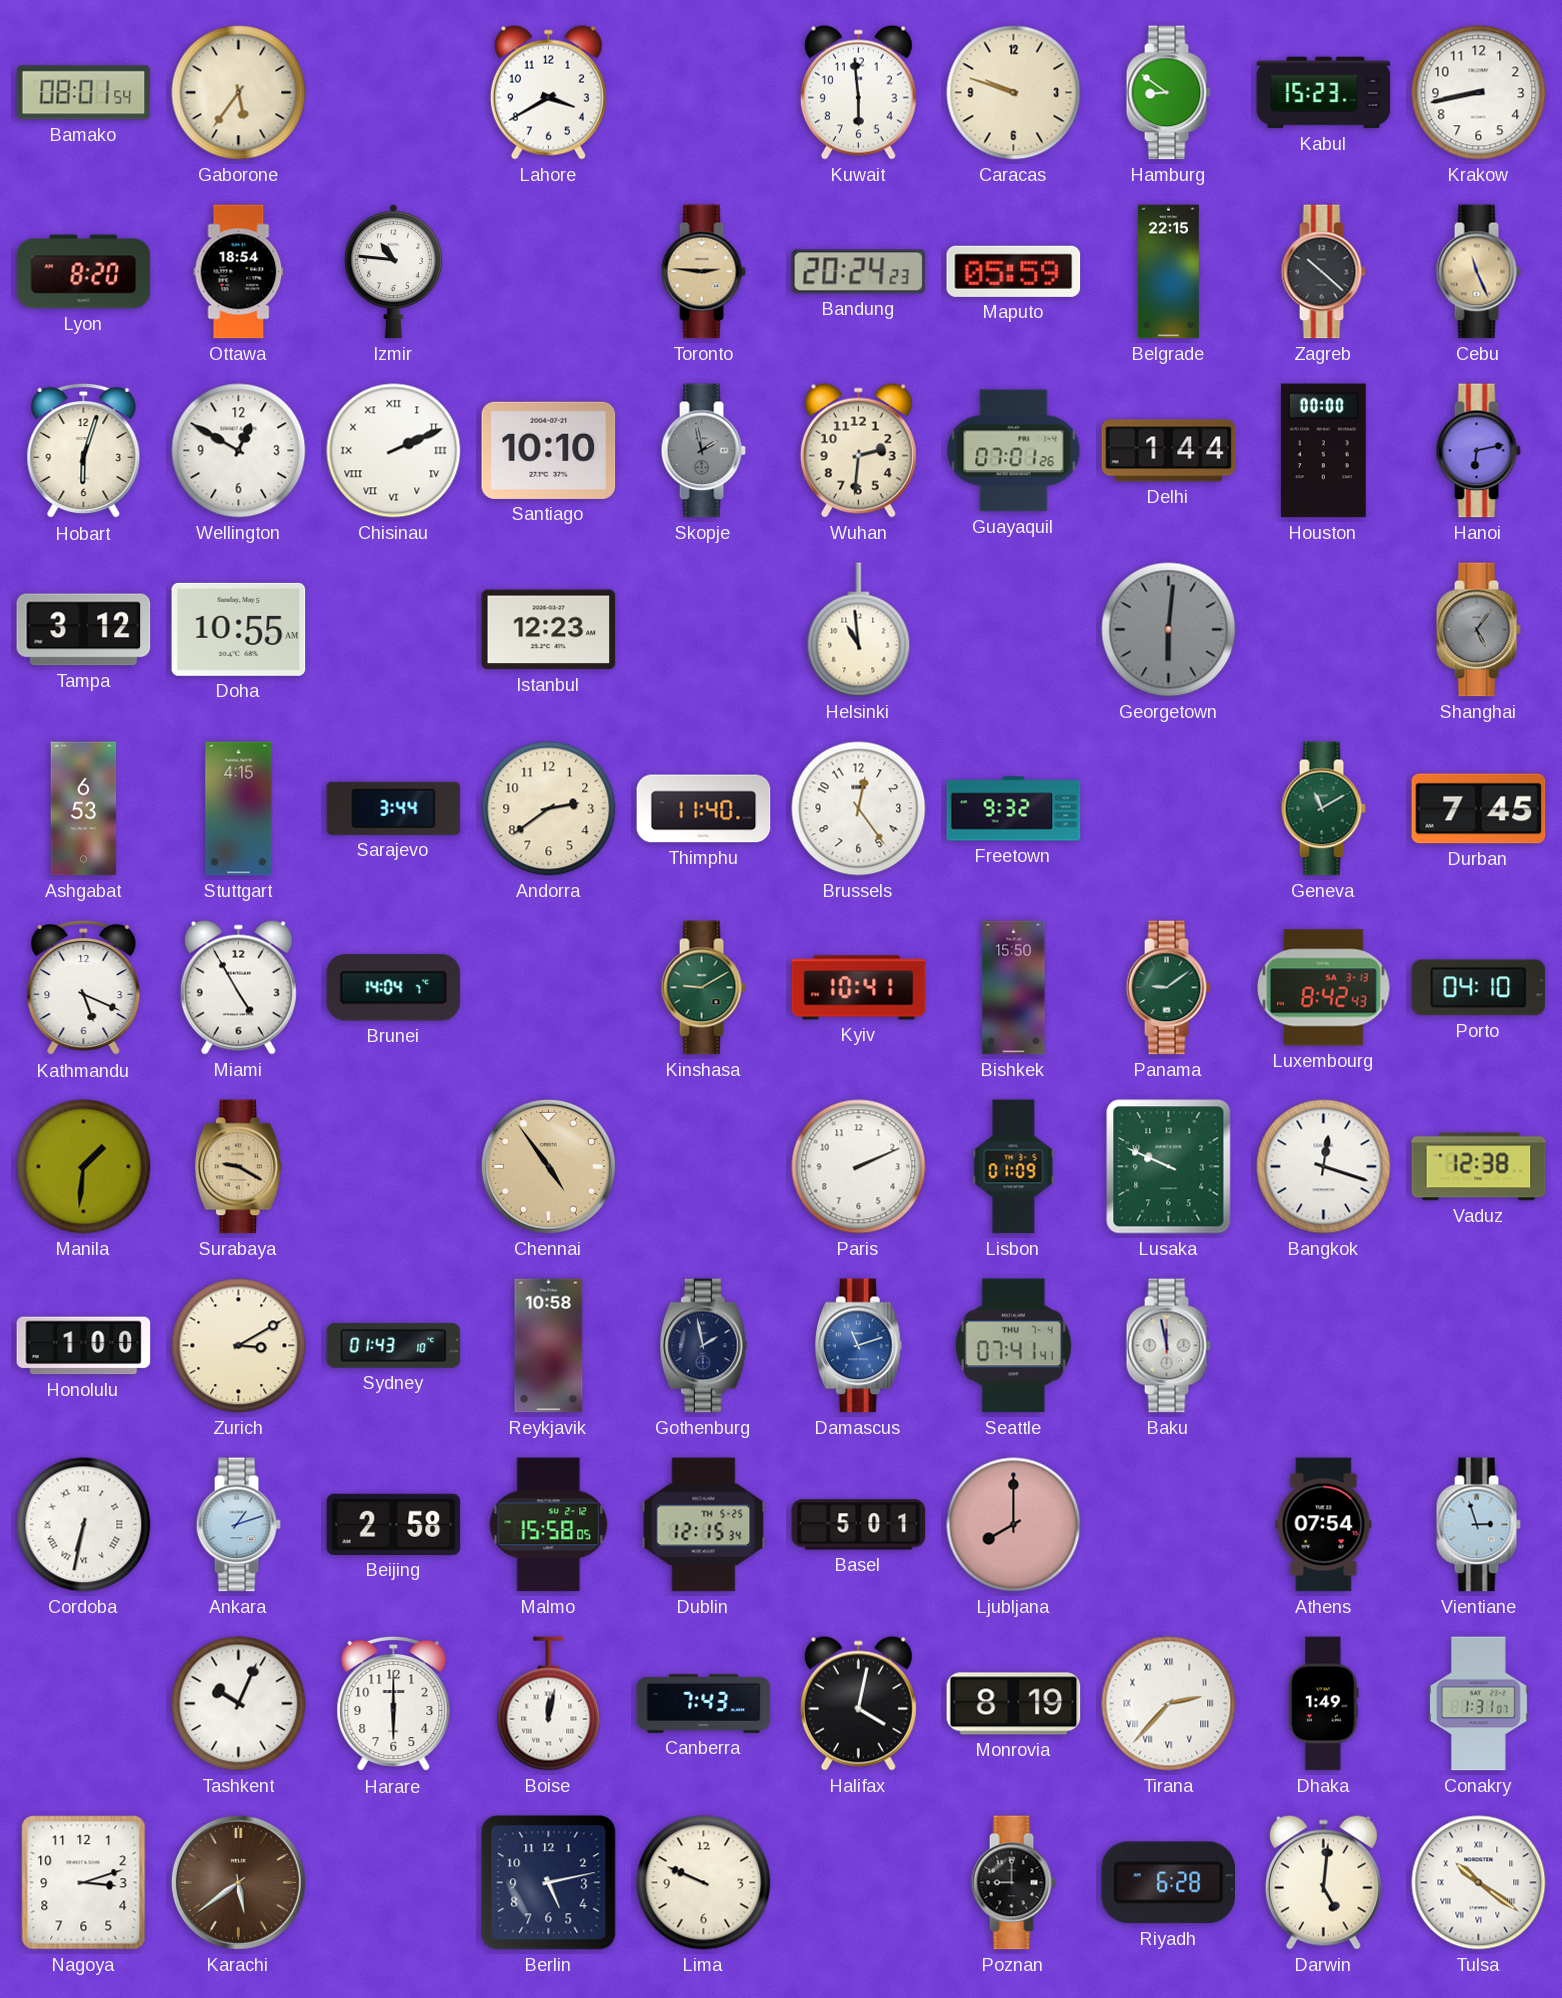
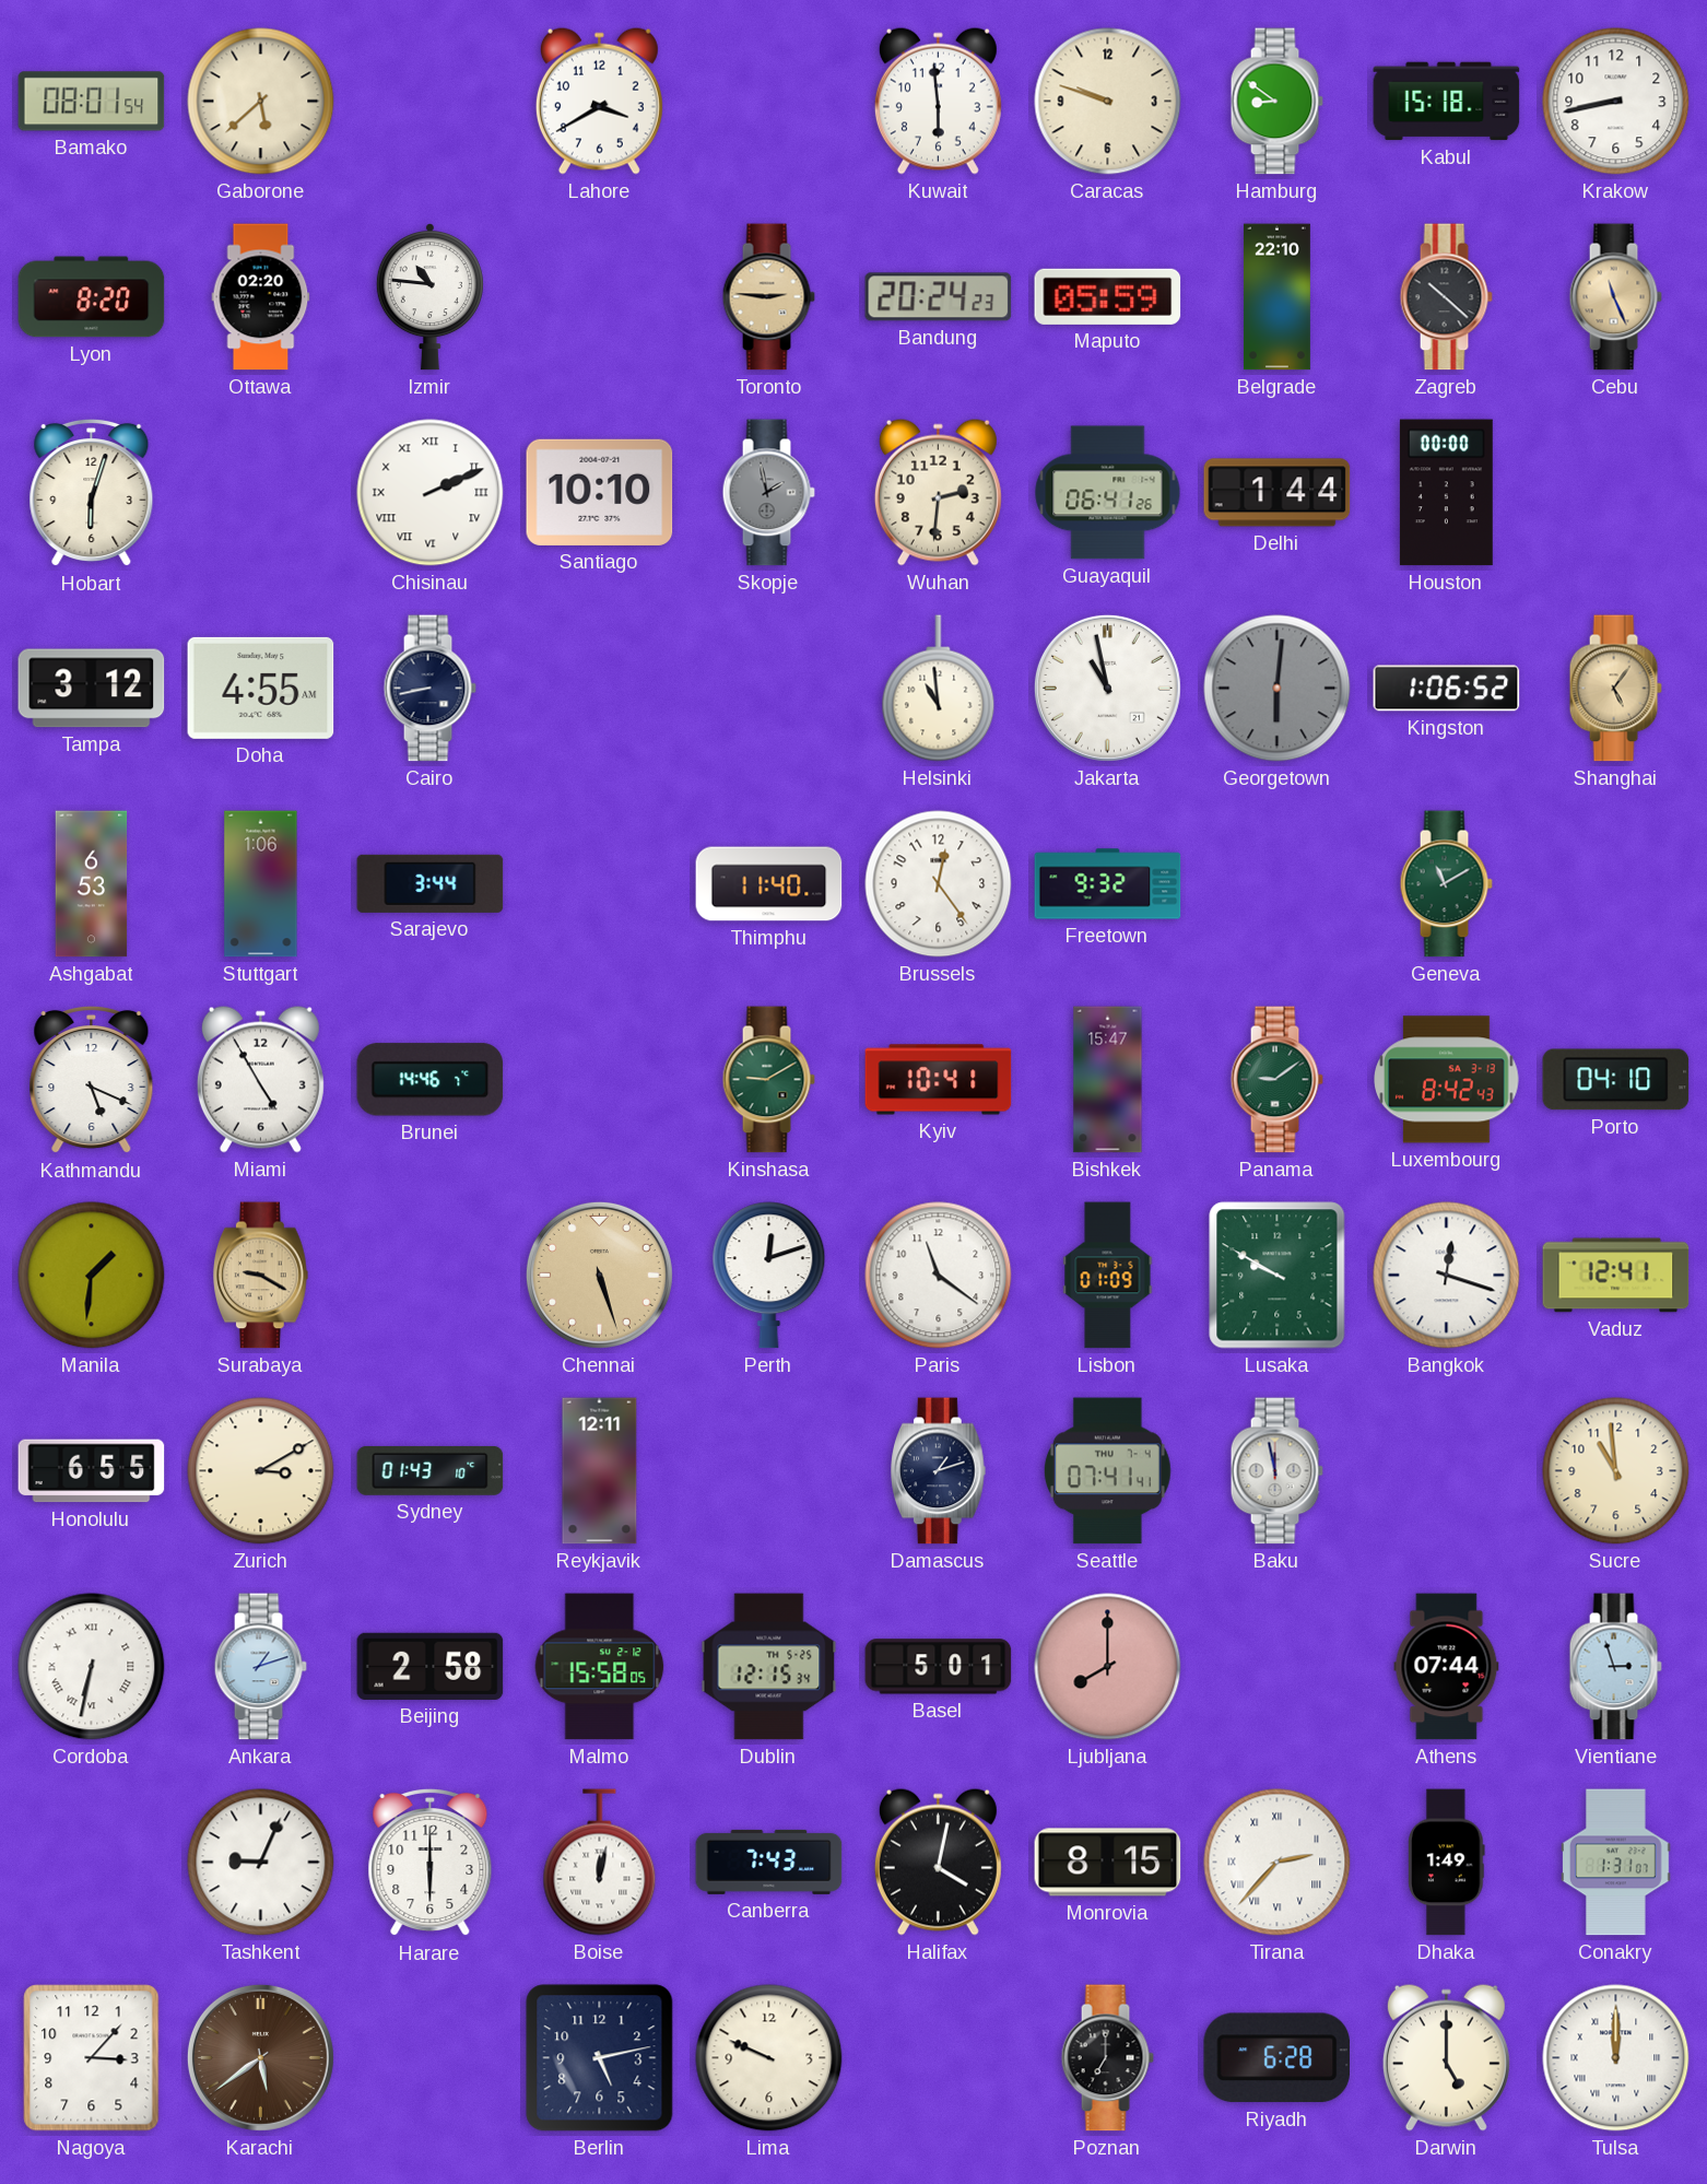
Gaborone: 5:36 -> 5:38 (261, 102)
Kabul: 15:23 -> 15:18 (1447, 102)
Ottawa: 18:54 -> 02:20 (261, 297)
Belgrade: 22:15 -> 22:10 (1276, 297)
Wellington: 12:50 -> none (239, 451)
Guayaquil: 07:01 -> 06:41 (1108, 493)
Hanoi: 6:13 -> none (1478, 451)
Doha: 10:55 -> 4:55 (261, 688)
Cairo: none -> 8:43 (429, 689)
Istanbul: 12:23 -> none (549, 630)
Jakarta: none -> 10:58 (1107, 688)
Kingston: none -> 1:06 (1447, 689)
Shanghai dial: grey -> champagne (1615, 689)
Stuttgart: 4:15 -> 1:06 (261, 884)
Andorra: 2:39 -> none (549, 809)
Durban: 7:45 -> none (1479, 809)
Brunei: 14:04 -> 14:46 (431, 1080)
Bishkek: 15:50 -> 15:47 (1108, 1080)
Chennai: 4:54 -> 5:27 (599, 1275)
Perth: none -> 12:12 (769, 1276)
Paris: 2:11 -> 11:21 (939, 1276)
Lusaka: 9:49 -> 9:50 (1278, 1276)
Vaduz: 12:38 -> 12:41 (1616, 1276)
Honolulu: 1:00 -> 6:55 (92, 1471)
Reykjavik: 10:58 -> 12:11 (600, 1471)
Gothenburg: 1:58 -> none (704, 1346)
Damascus: 11:12 -> 1:12 (939, 1471)
Damascus dial: blue -> navy (939, 1471)
Sucre: none -> 10:59 (1616, 1471)
Athens: 07:54 -> 07:44 (1447, 1667)
Tashkent: 10:04 -> 9:04 (261, 1863)
Monrovia: 8:19 -> 8:15 (1108, 1863)
Nagoya: 3:12 -> 3:07 (92, 2058)
Poznan: 9:00 -> 7:00 (1107, 2058)
Darwin: 5:01 -> 5:00 (1446, 2057)
Tulsa: 10:21 -> 12:00 (1616, 2058)
